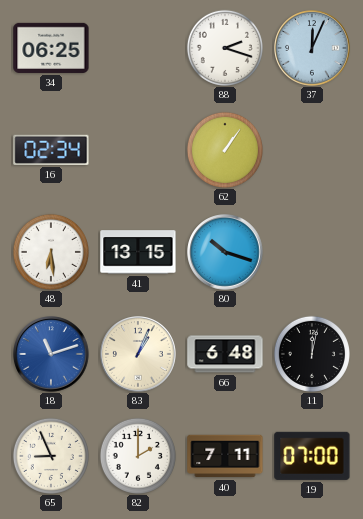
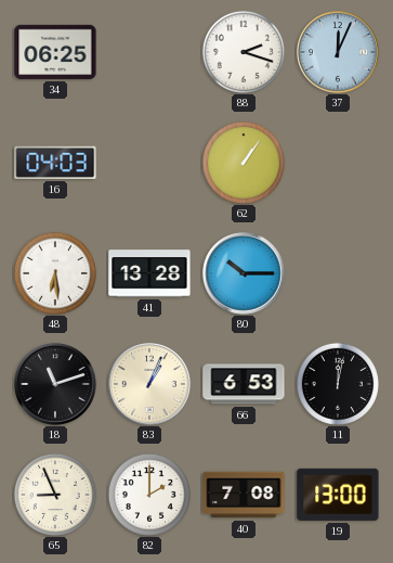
16: 02:34 -> 04:03 (55, 163)
41: 13:15 -> 13:28 (149, 273)
80: 10:18 -> 10:15 (244, 273)
18 dial: blue -> black (55, 384)
66: 6:48 -> 6:53 (244, 384)
40: 7:11 -> 7:08 (244, 495)
19: 07:00 -> 13:00 (338, 495)
